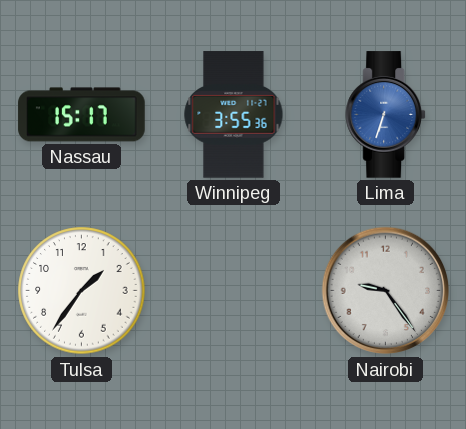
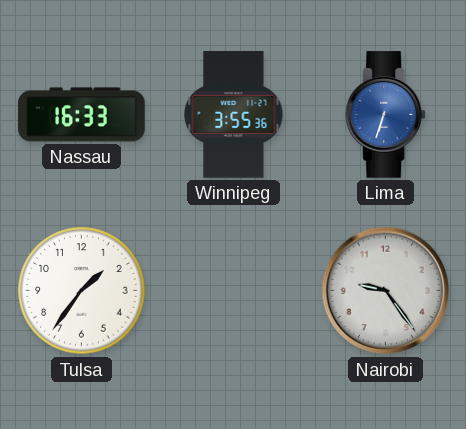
Nassau: 15:17 -> 16:33 (82, 115)
